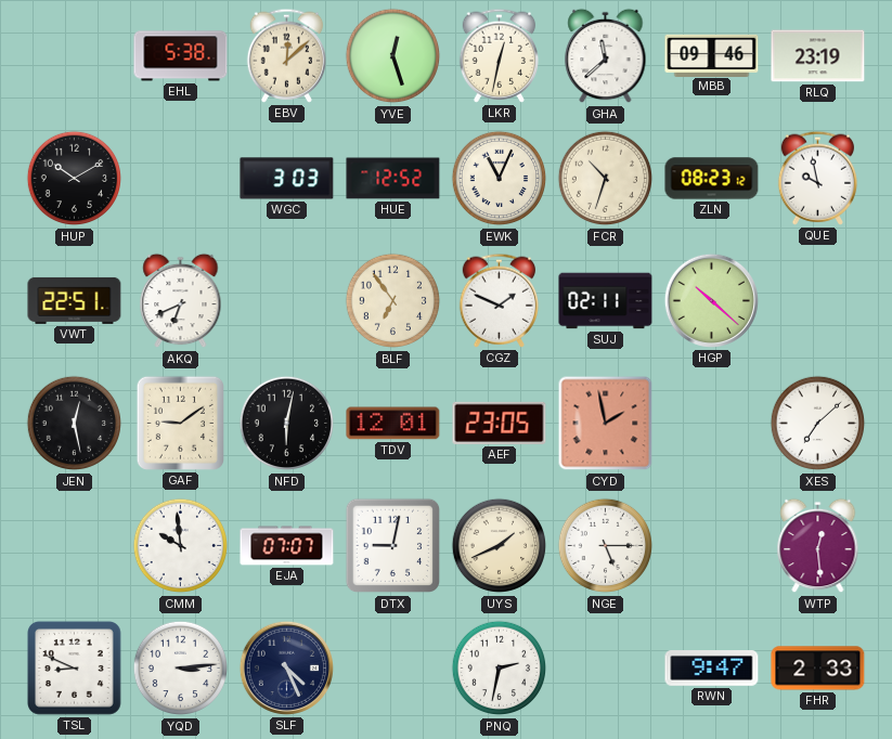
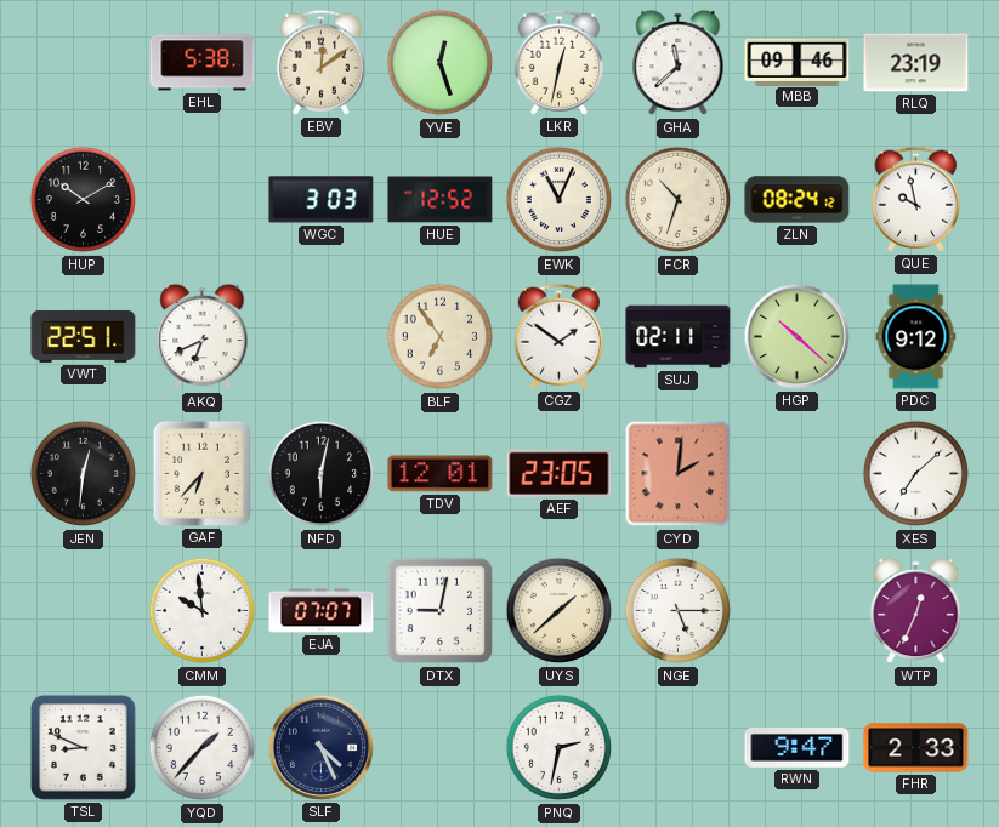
EBV: 12:08 -> 12:09 (322, 62)
ZLN: 08:23 -> 08:24 (798, 200)
CGZ: 1:49 -> 1:51 (560, 336)
PDC: none -> 9:12 (916, 337)
JEN: 12:28 -> 12:31 (84, 474)
GAF: 9:09 -> 6:37 (201, 473)
CYD: 1:58 -> 2:01 (679, 474)
UYS: 1:41 -> 1:38 (560, 611)
WTP: 12:29 -> 12:34 (916, 611)
YQD: 3:14 -> 1:37 (203, 748)
